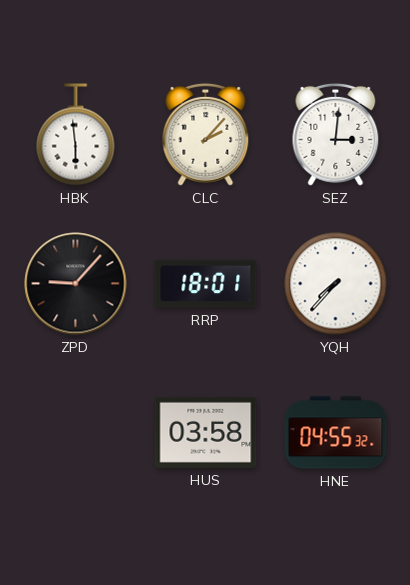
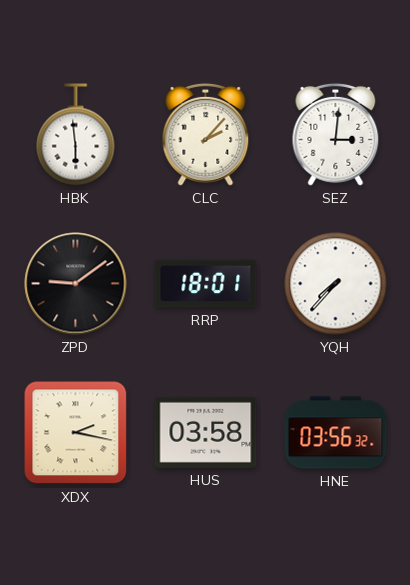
ZPD: 9:07 -> 9:09 (76, 284)
XDX: none -> 2:17 (76, 433)
HNE: 04:55 -> 03:56 (336, 433)
